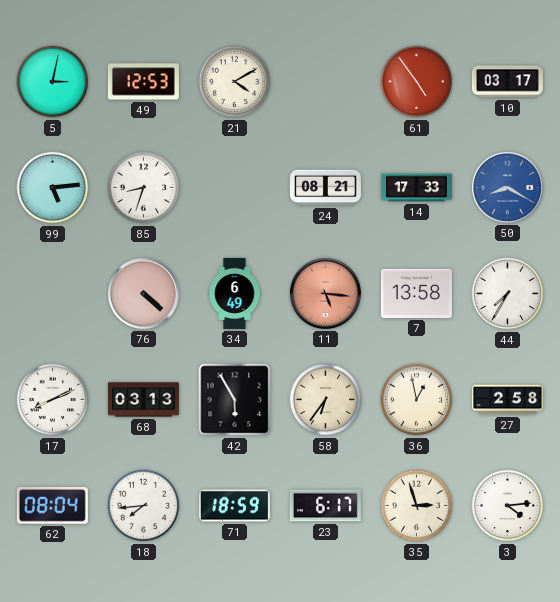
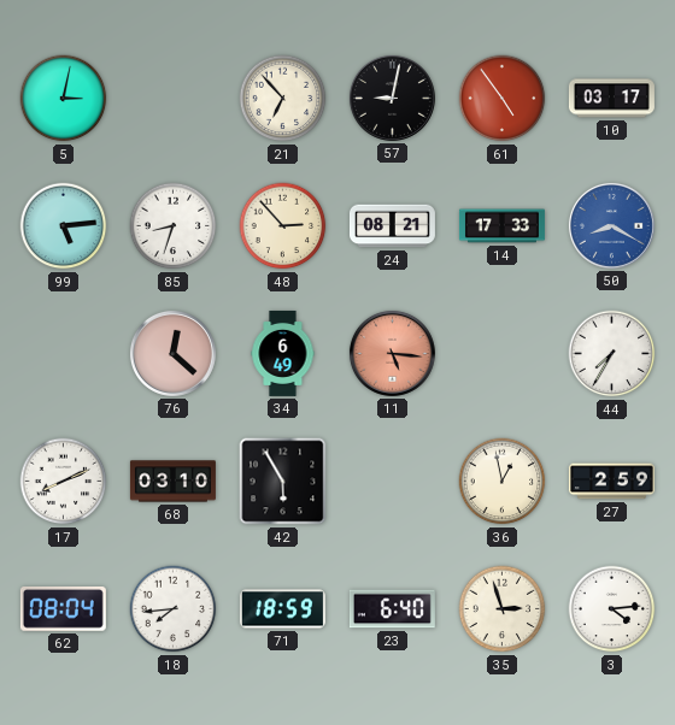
49: 12:53 -> none (143, 82)
21: 4:10 -> 6:53 (283, 99)
57: none -> 9:02 (392, 98)
48: none -> 2:53 (283, 226)
76: 4:22 -> 12:22 (172, 353)
7: 13:58 -> none (416, 293)
68: 03:13 -> 03:10 (172, 482)
58: 6:36 -> none (326, 400)
27: 2:58 -> 2:59 (611, 482)
23: 6:17 -> 6:40 (392, 609)
